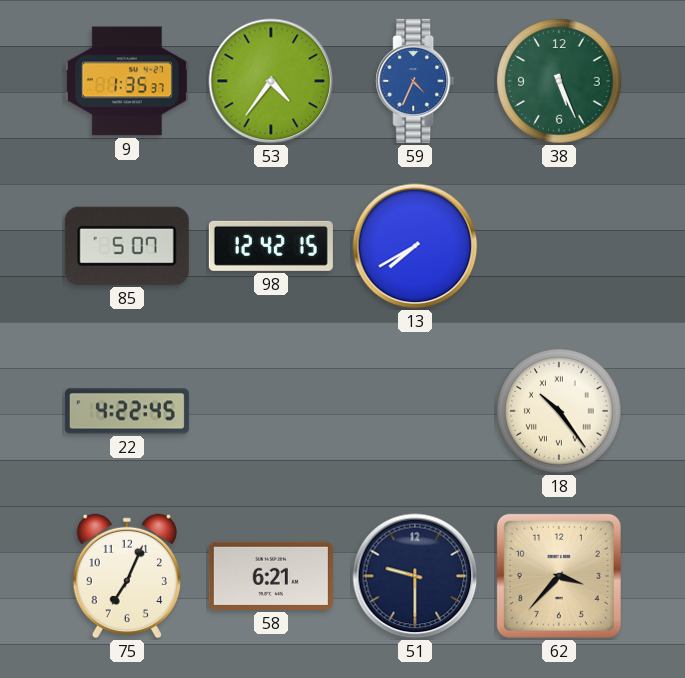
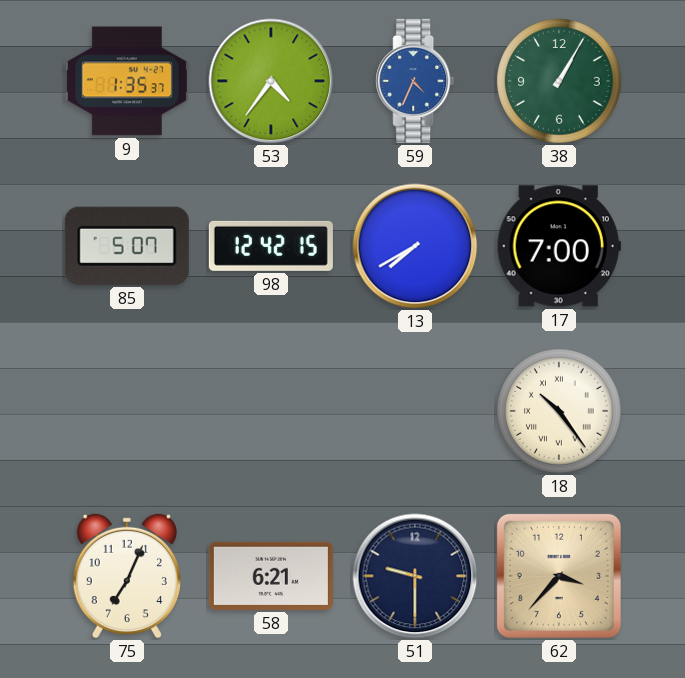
38: 5:26 -> 1:05 (560, 82)
17: none -> 7:00 (559, 246)
22: 4:22 -> none (127, 411)
